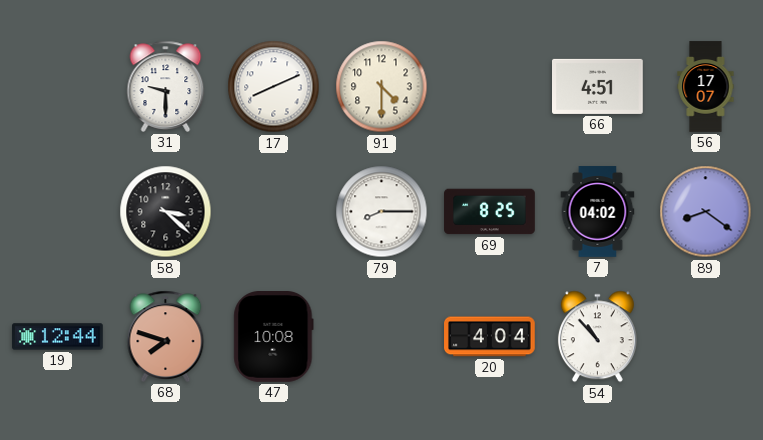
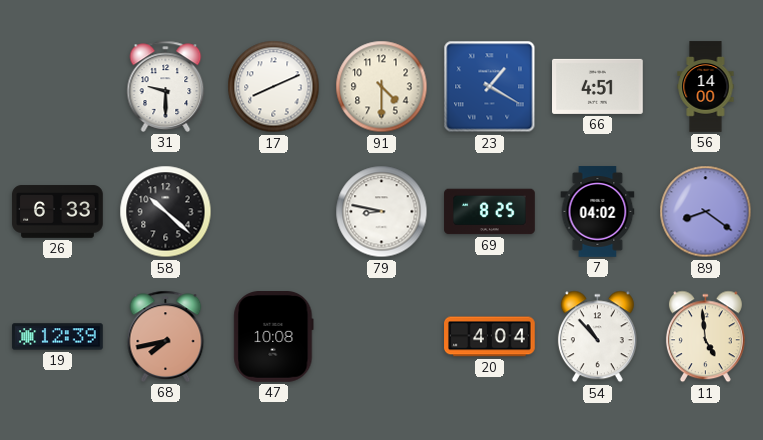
23: none -> 1:20 (490, 87)
56: 17:07 -> 14:00 (706, 87)
26: none -> 6:33 (58, 212)
58: 3:22 -> 10:22 (166, 212)
79: 8:15 -> 8:47 (382, 212)
19: 12:44 -> 12:39 (58, 337)
68: 7:48 -> 7:43 (166, 336)
11: none -> 4:59 (705, 337)
